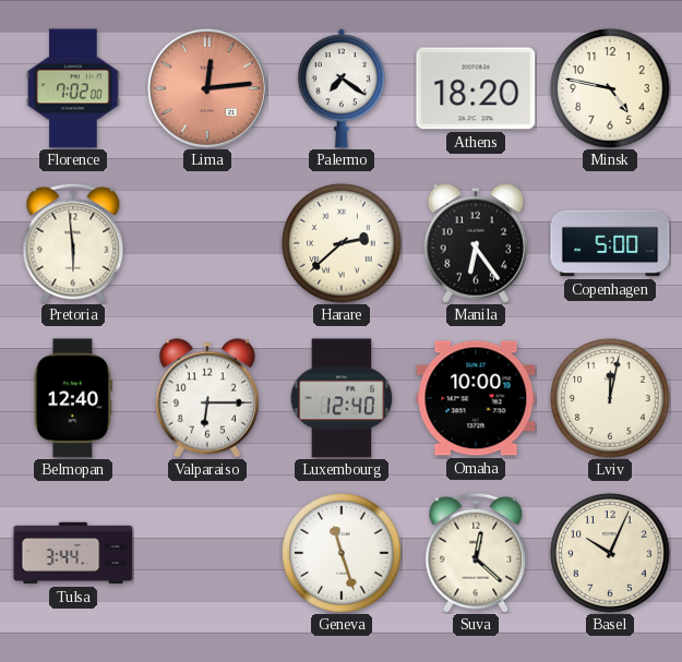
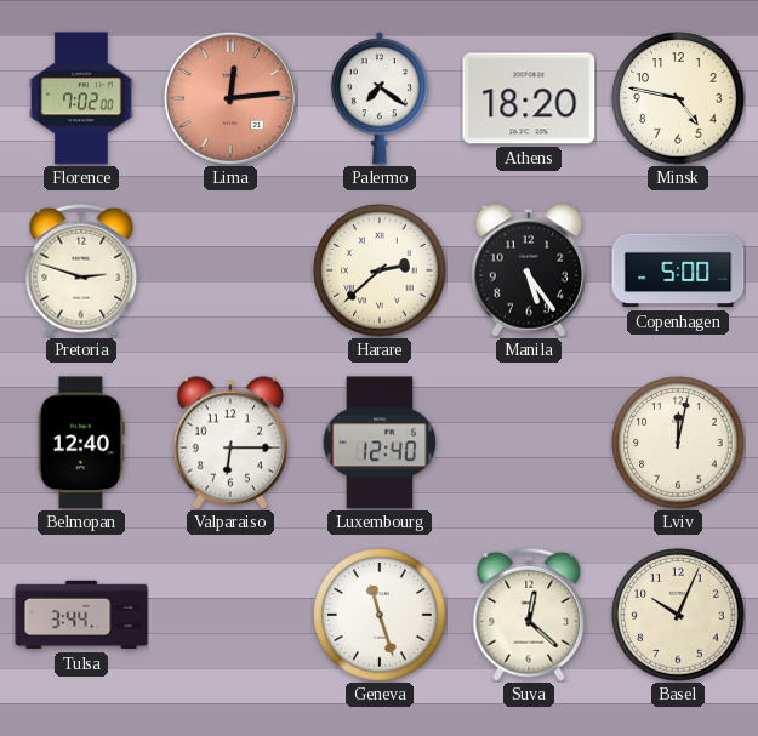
Pretoria: 5:59 -> 2:48 (81, 270)
Manila: 6:24 -> 5:24 (529, 270)
Omaha: 10:00 -> none (476, 398)
